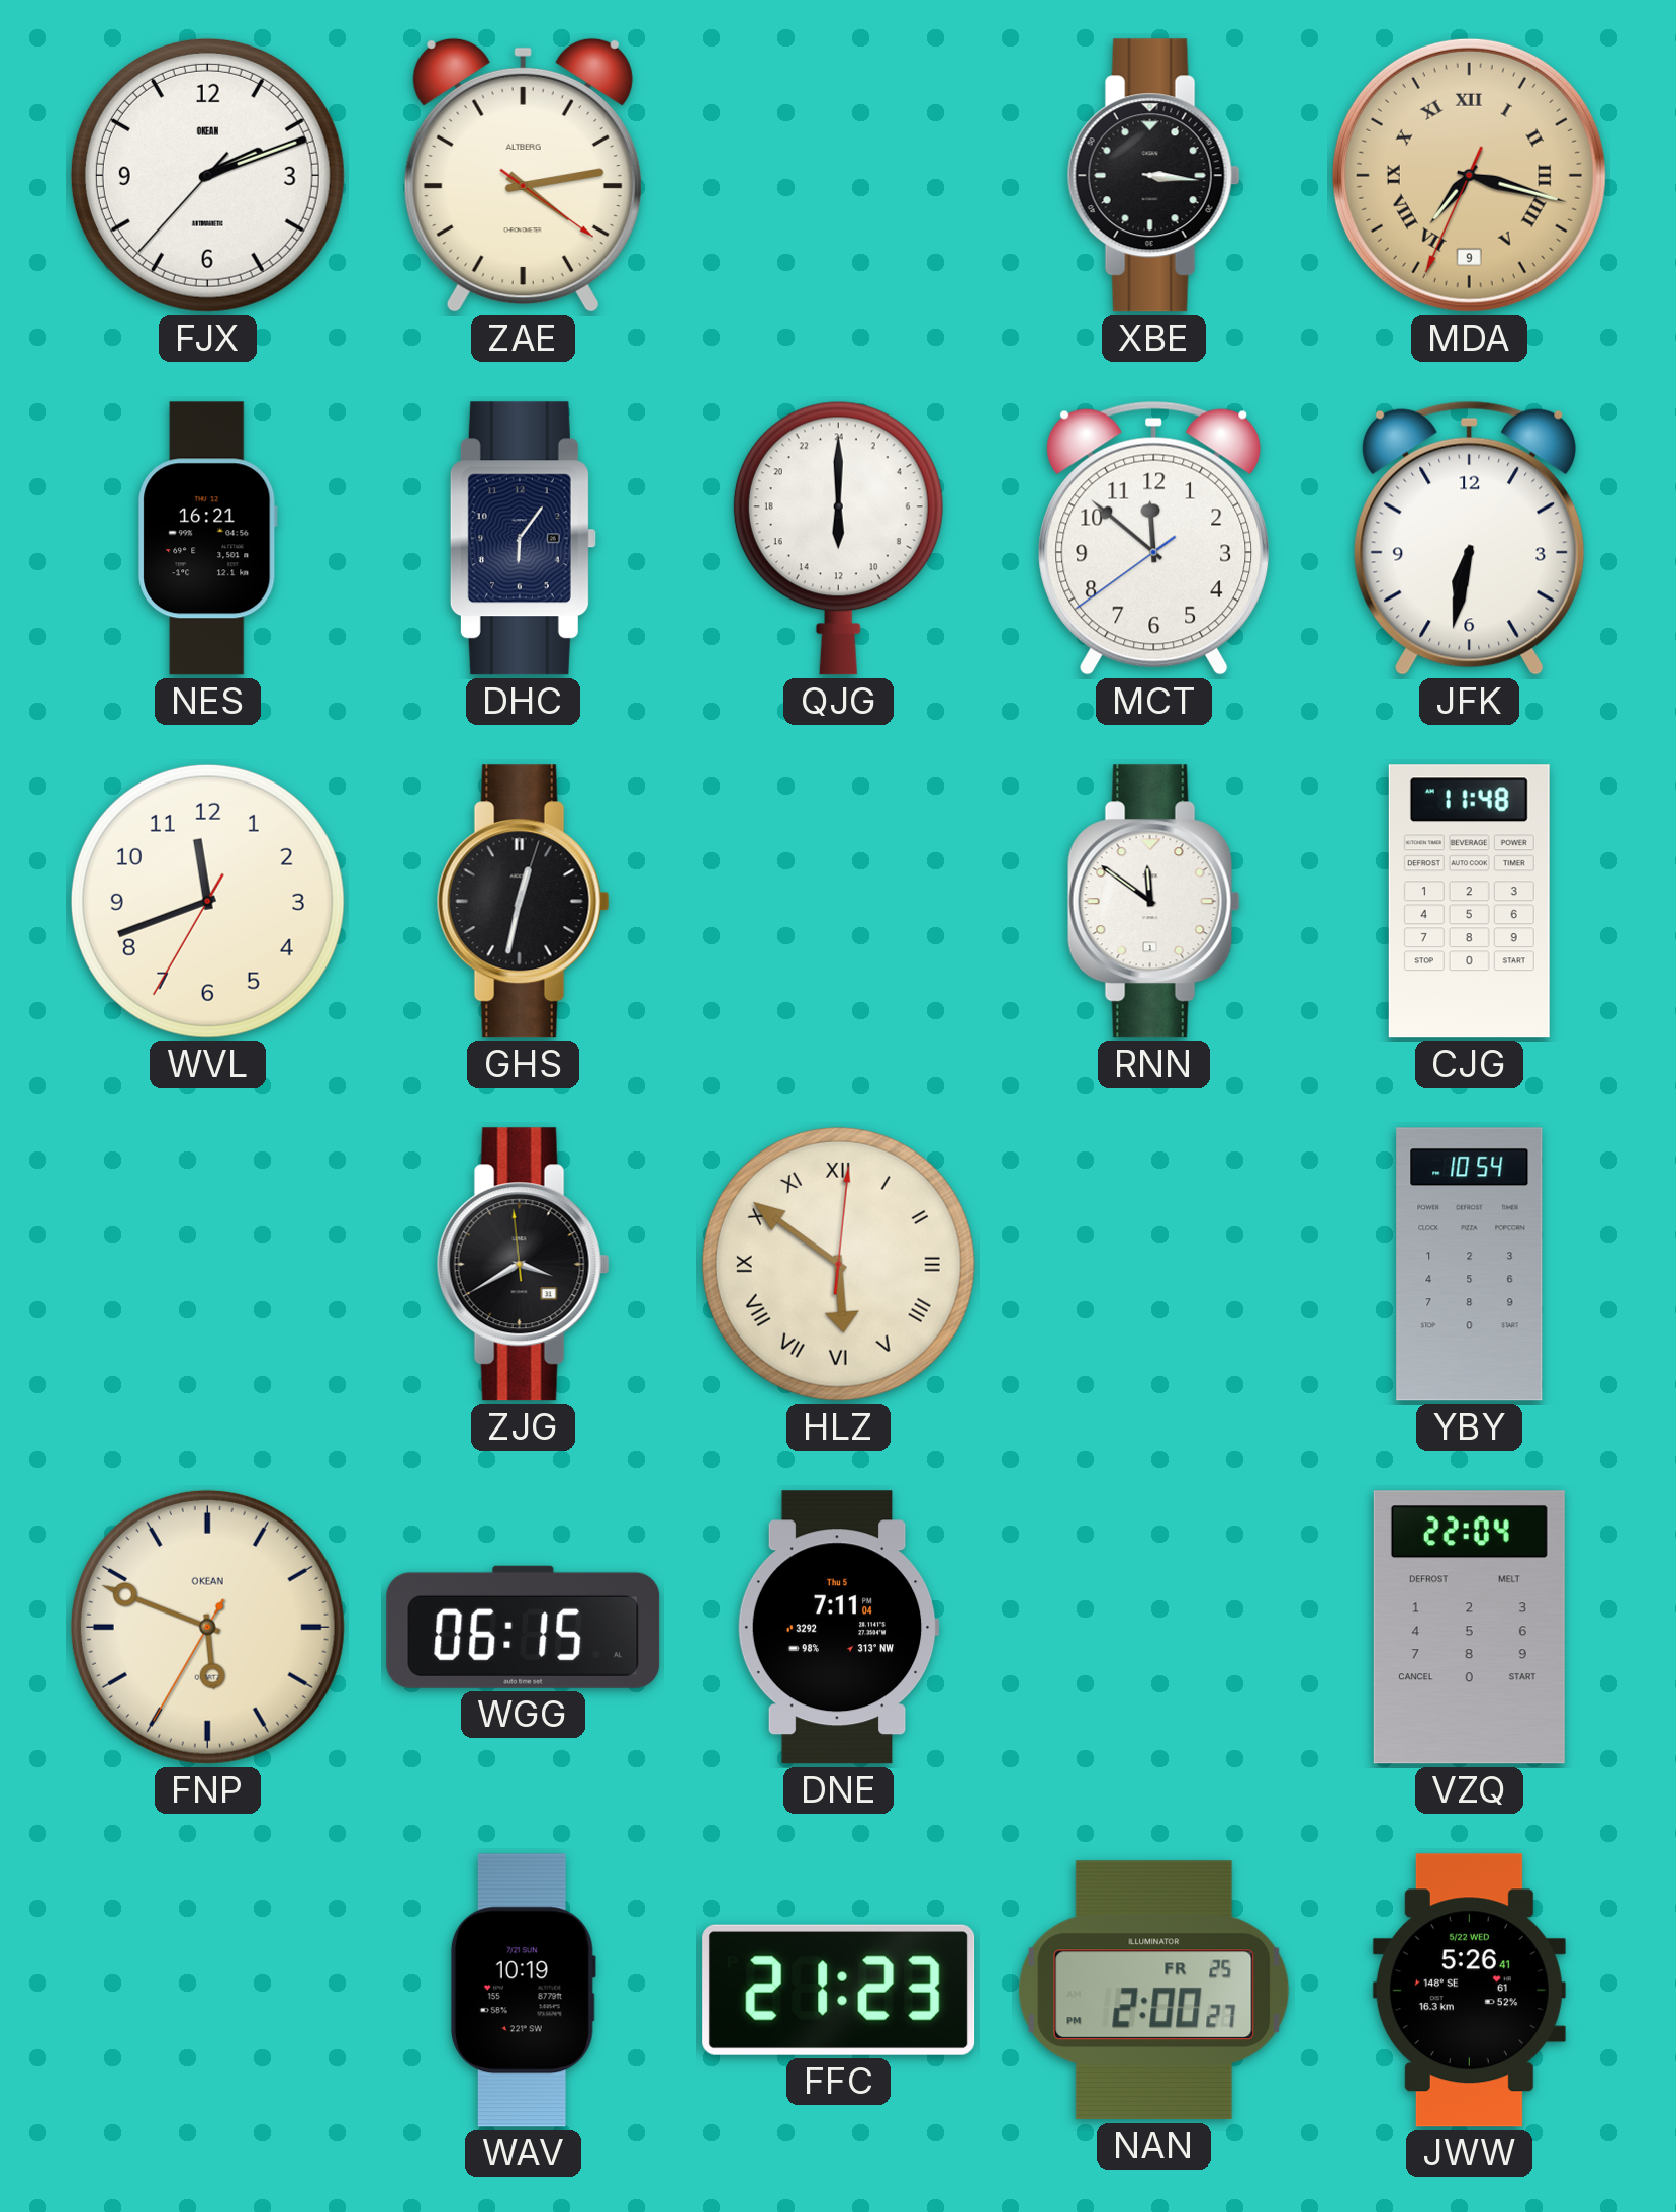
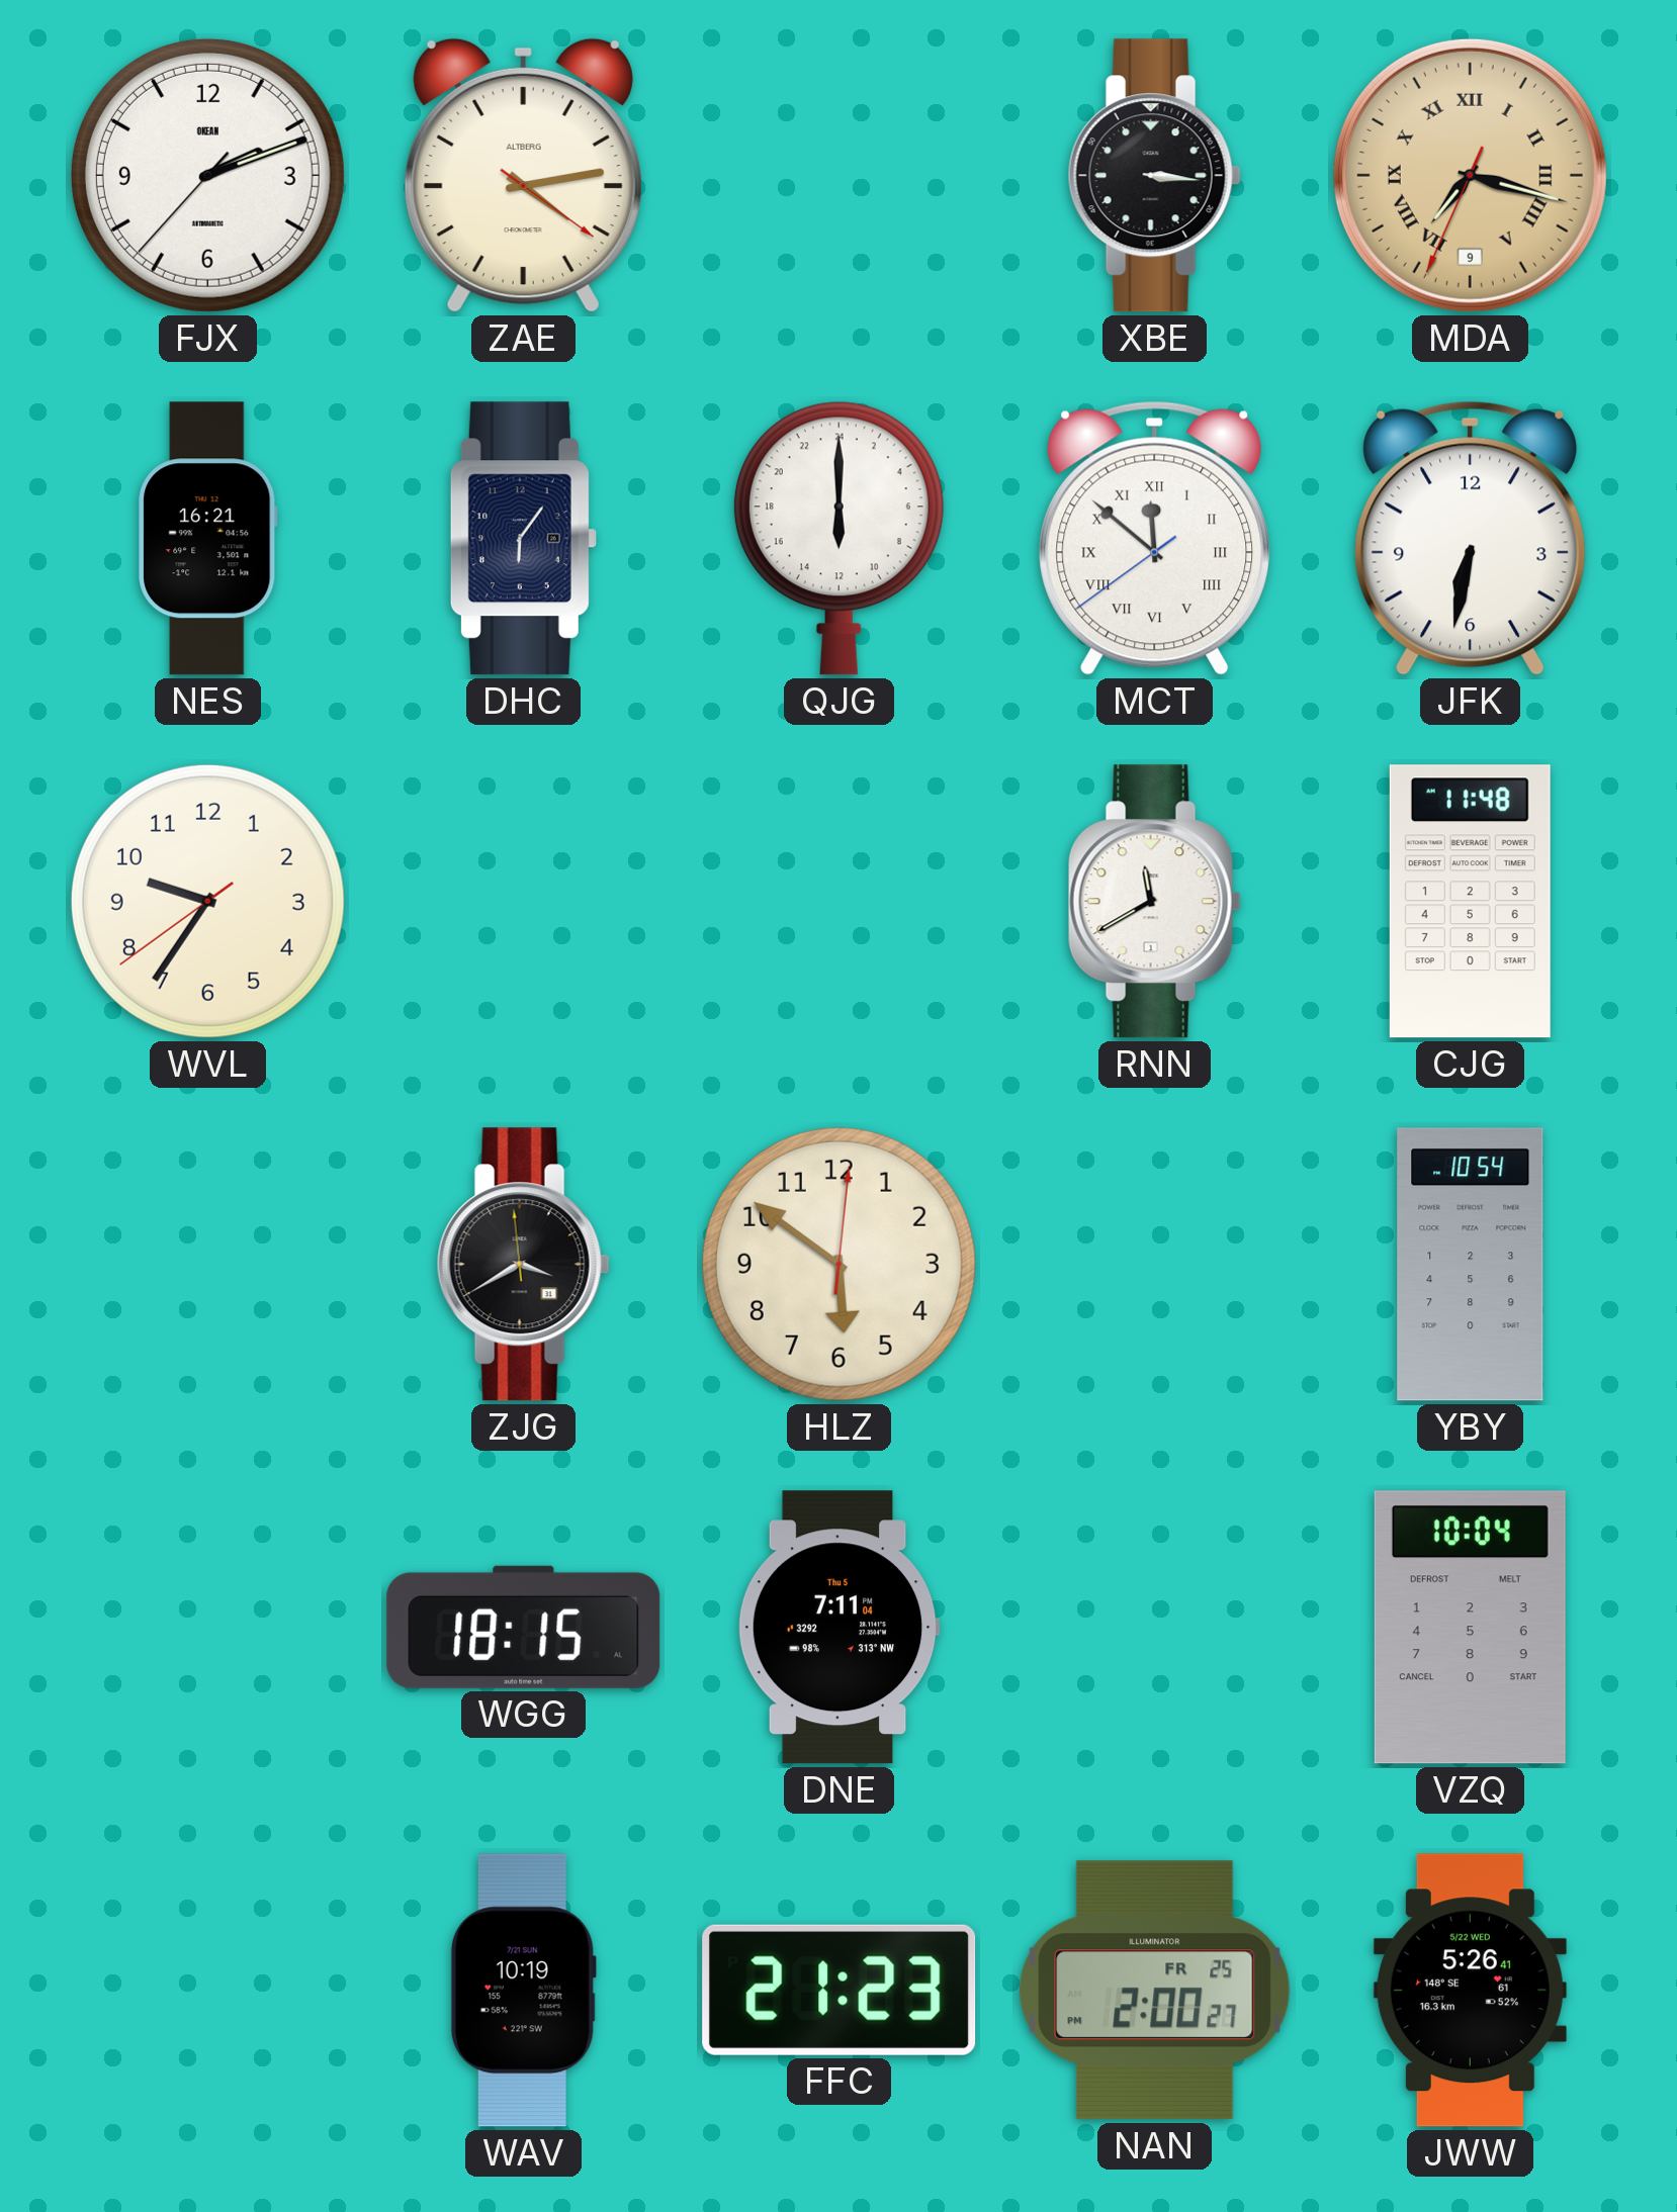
MCT numerals: Arabic -> Roman (1155, 538)
WVL: 11:41 -> 9:35 (207, 901)
GHS: 12:32 -> none (523, 902)
RNN: 11:51 -> 11:40 (1154, 902)
HLZ numerals: Roman -> Arabic (838, 1264)
FNP: 5:48 -> none (207, 1627)
WGG: 06:15 -> 18:15 (524, 1627)
VZQ: 22:04 -> 10:04 (1470, 1628)
